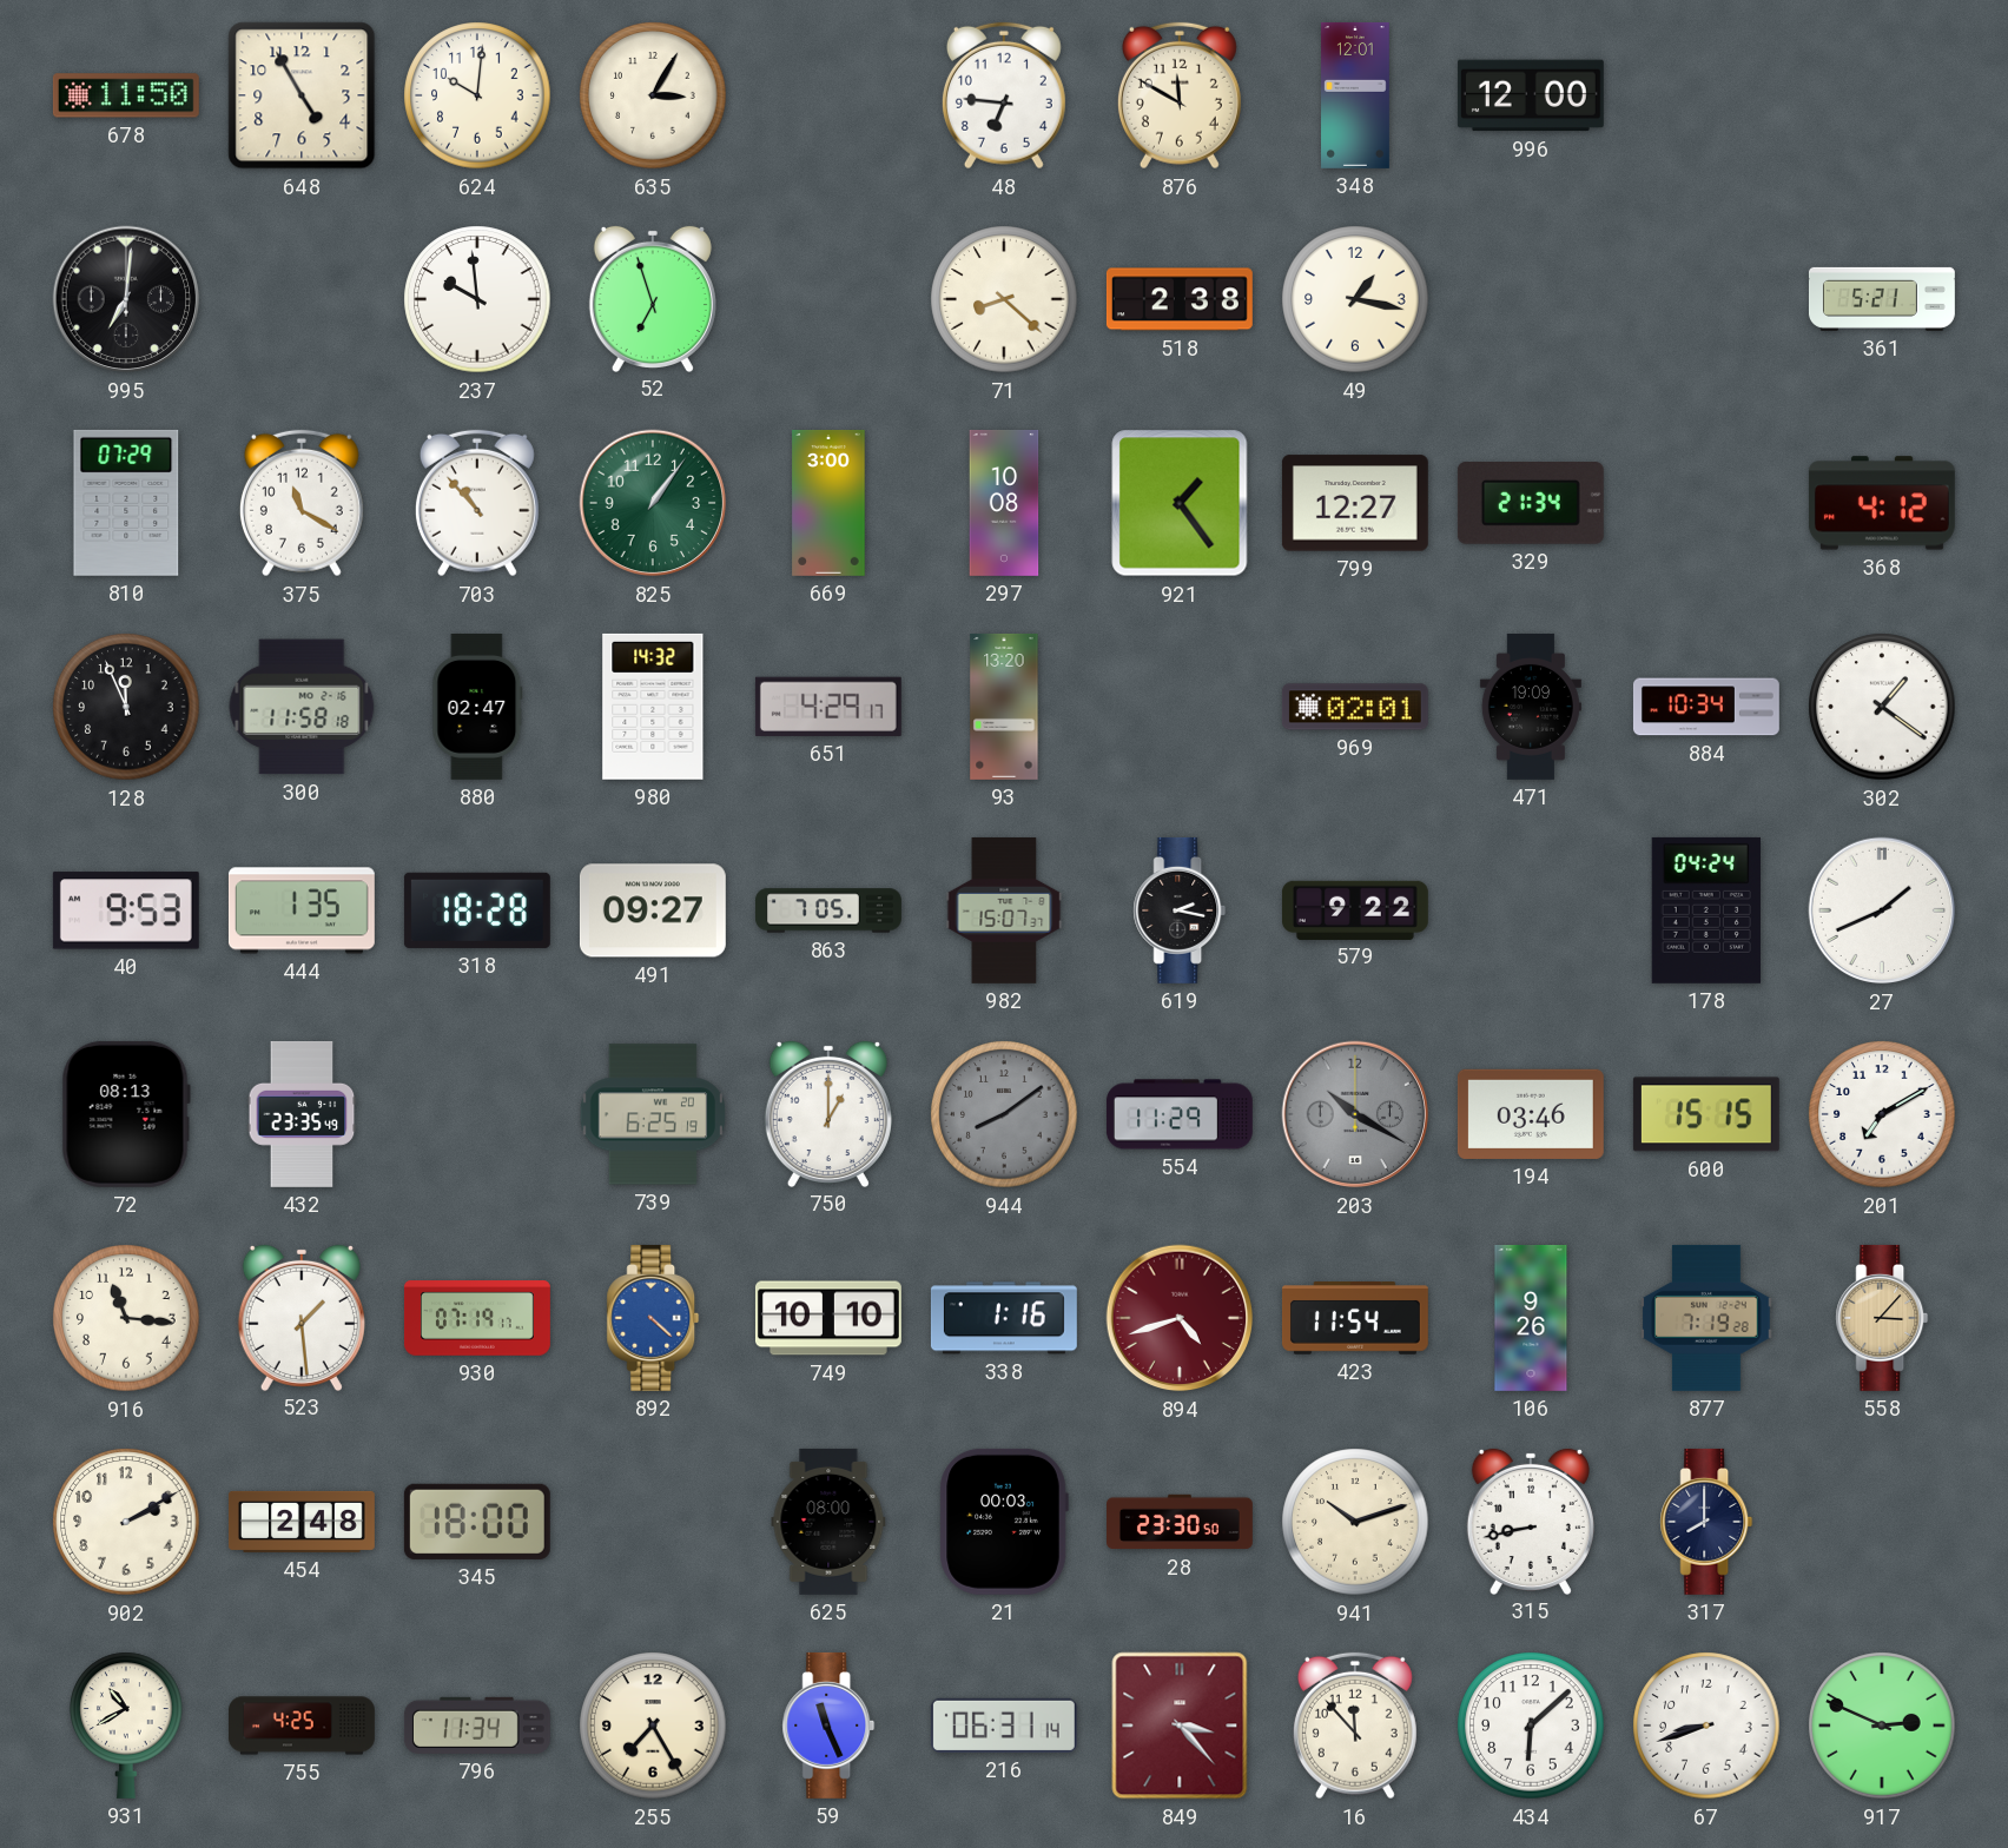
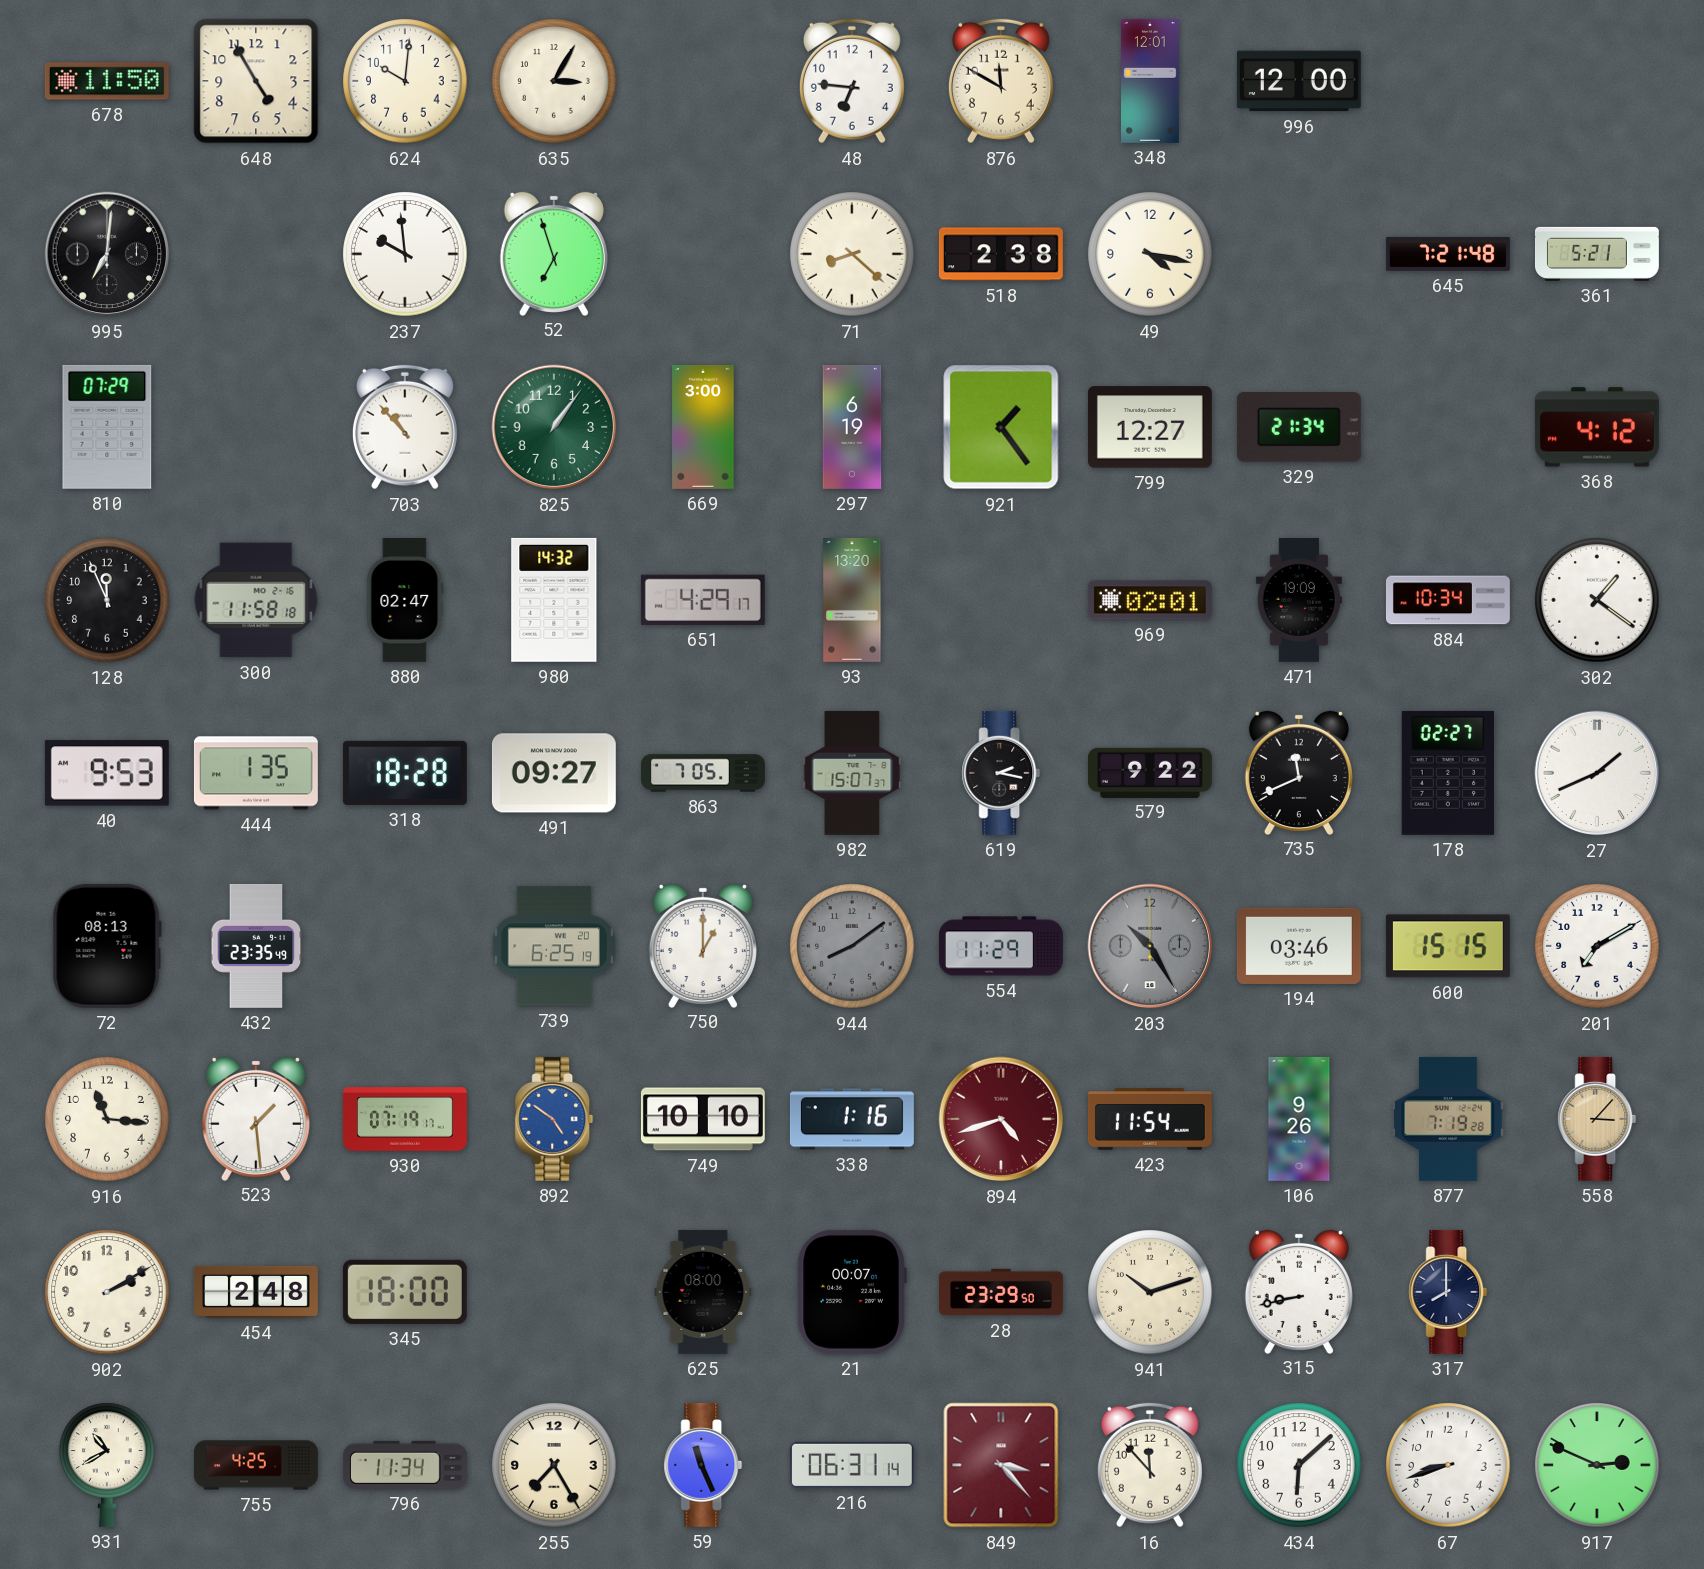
49: 1:17 -> 4:17 (1150, 254)
645: none -> 7:21 (1448, 254)
375: 11:20 -> none (302, 503)
297: 10:08 -> 6:19 (852, 427)
735: none -> 11:41 (1299, 772)
178: 04:24 -> 02:27 (1448, 773)
203: 10:20 -> 10:25 (1150, 946)
892: 4:22 -> 4:51 (554, 1119)
21: 00:03 -> 00:07 (852, 1292)
28: 23:30 -> 23:29 (1002, 1292)
